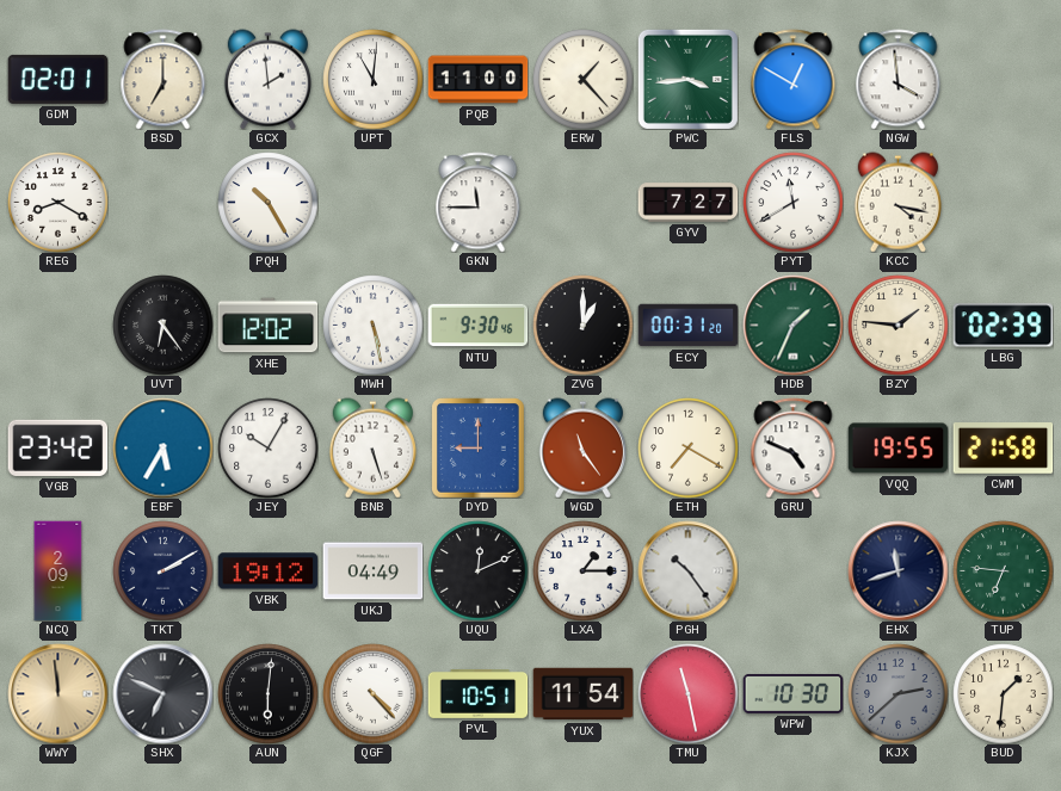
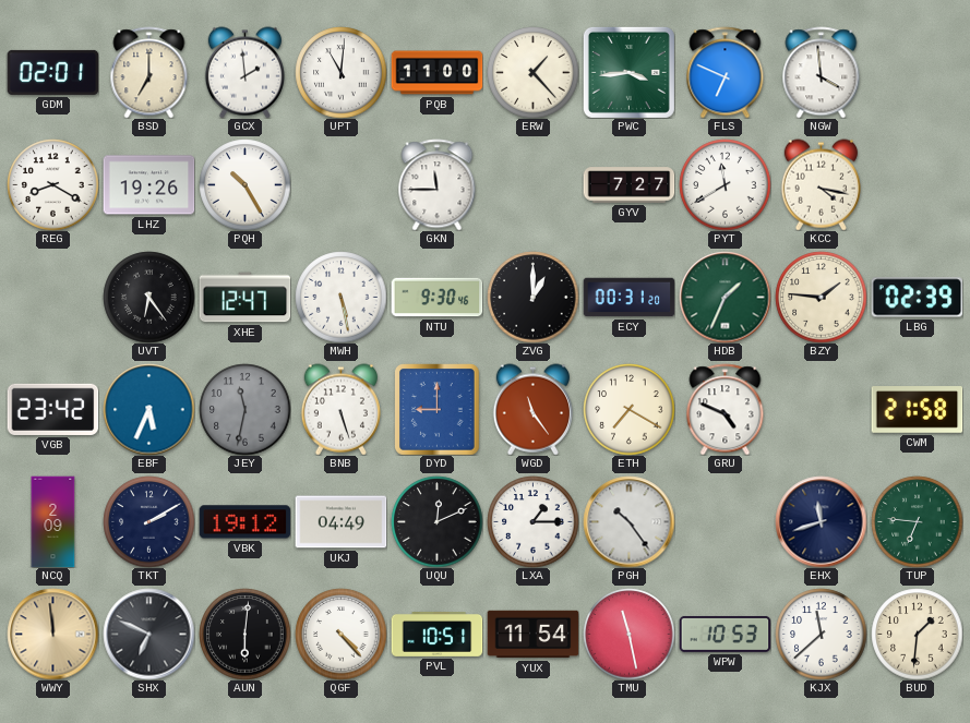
FLS: 12:50 -> 6:49 (726, 72)
LHZ: none -> 19:26 (148, 185)
XHE: 12:02 -> 12:47 (244, 298)
EBF: 5:35 -> 5:34 (148, 409)
JEY: 10:05 -> 11:32 (244, 409)
JEY dial: white -> grey (244, 409)
VQQ: 19:55 -> none (897, 449)
WPW: 10:30 -> 10:53 (724, 635)
KJX: 2:38 -> 11:38 (821, 634)
KJX dial: grey -> white (821, 634)
